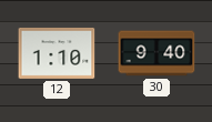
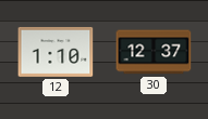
30: 9:40 -> 12:37 (154, 52)
